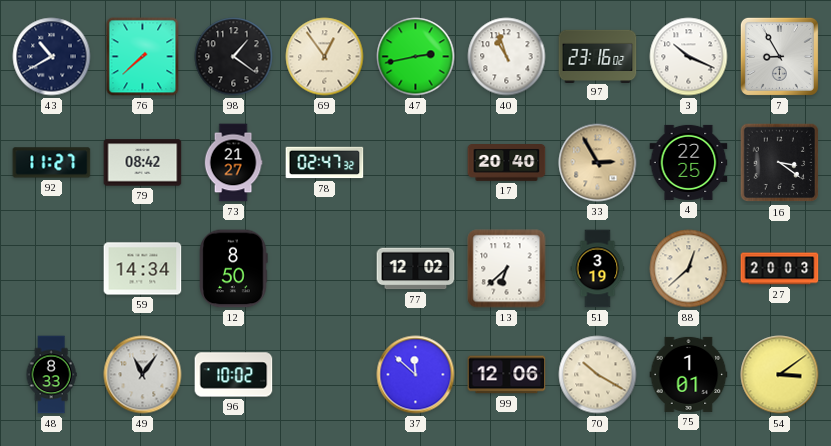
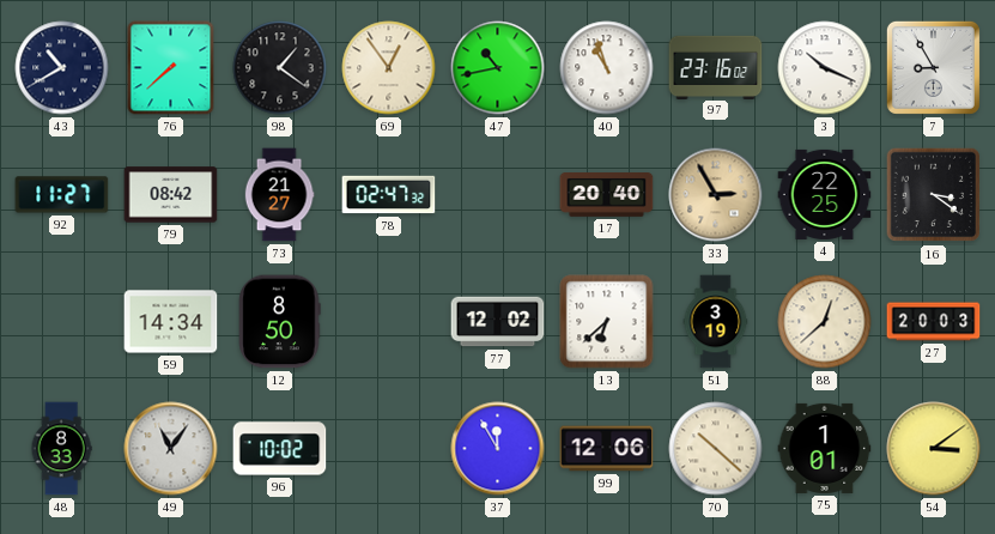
47: 2:43 -> 10:43 (498, 68)
37: 11:52 -> 11:55 (498, 449)
70: 10:20 -> 10:22 (716, 449)
